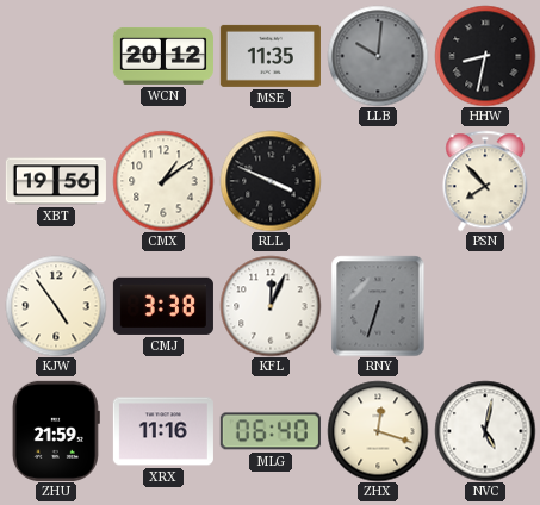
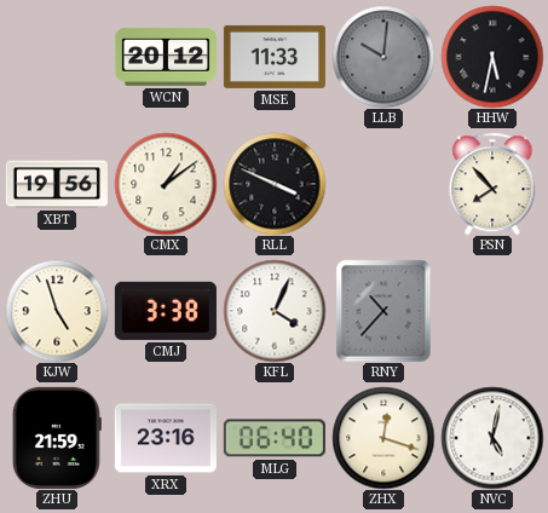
MSE: 11:35 -> 11:33 (275, 57)
HHW: 8:32 -> 5:32 (492, 57)
KJW: 4:54 -> 4:57 (57, 311)
KFL: 12:04 -> 4:04 (275, 311)
RNY: 6:33 -> 10:37 (383, 311)
XRX: 11:16 -> 23:16 (166, 438)
